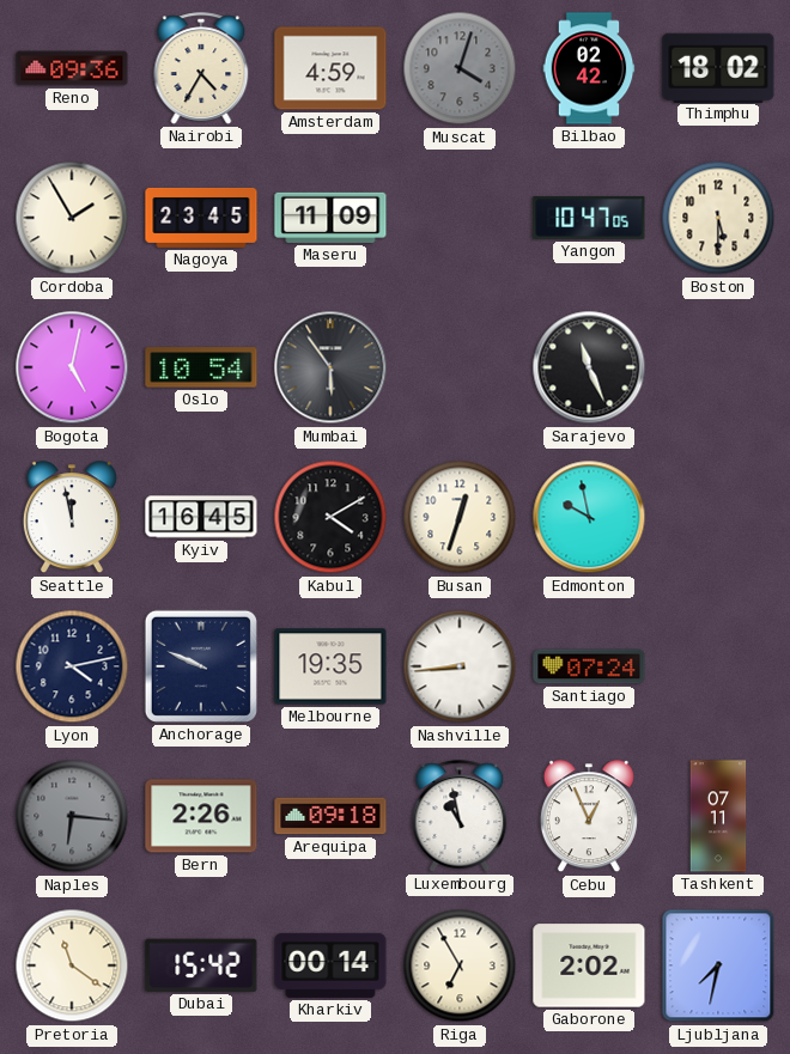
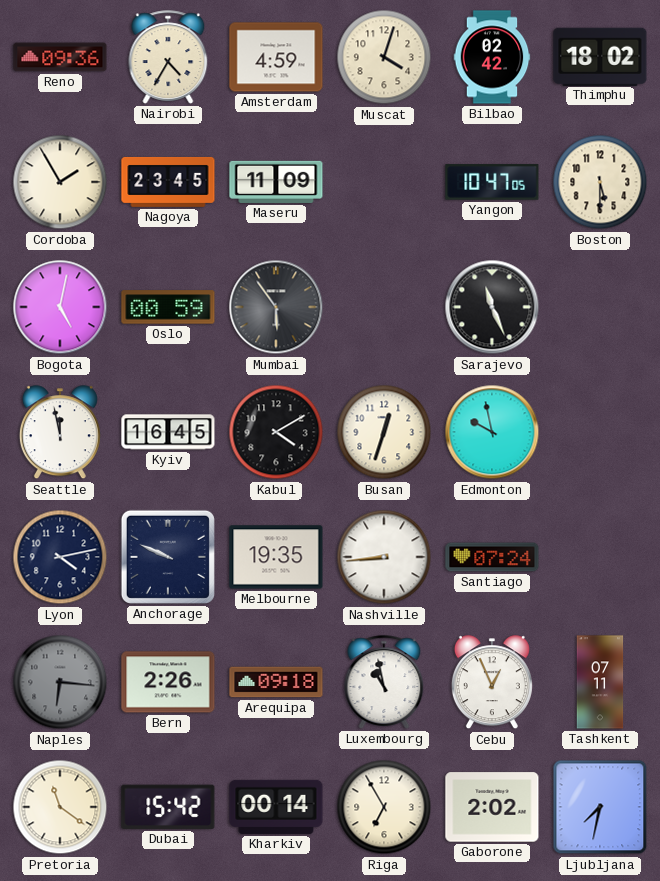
Muscat dial: grey -> cream (384, 57)
Oslo: 10:54 -> 00:59 (168, 307)
